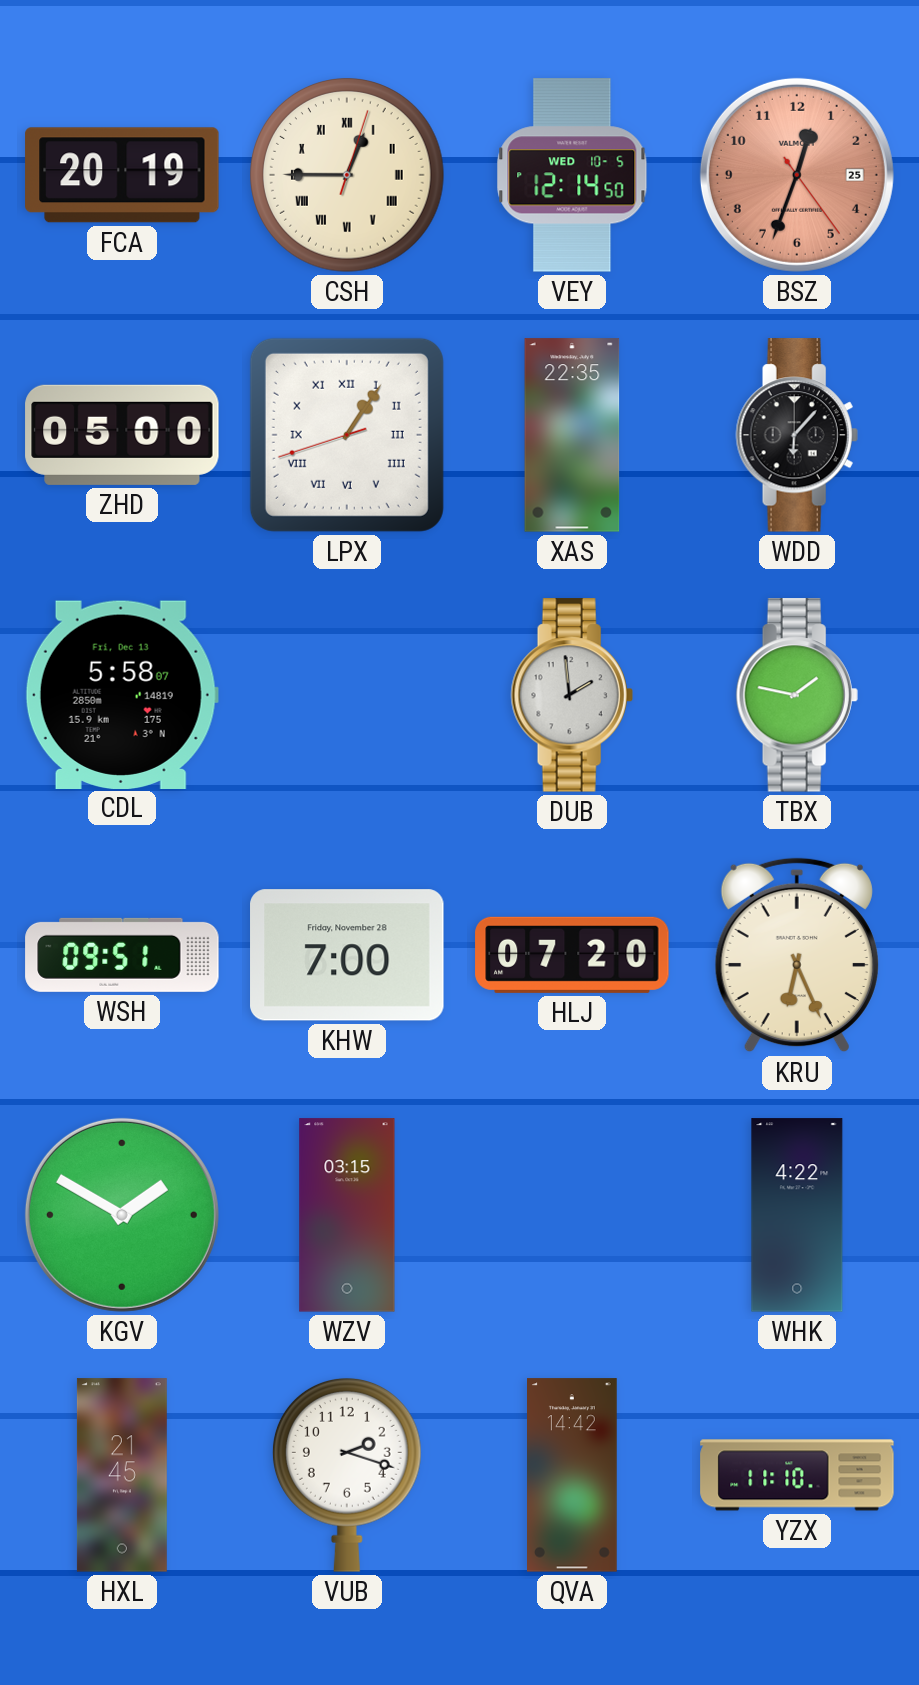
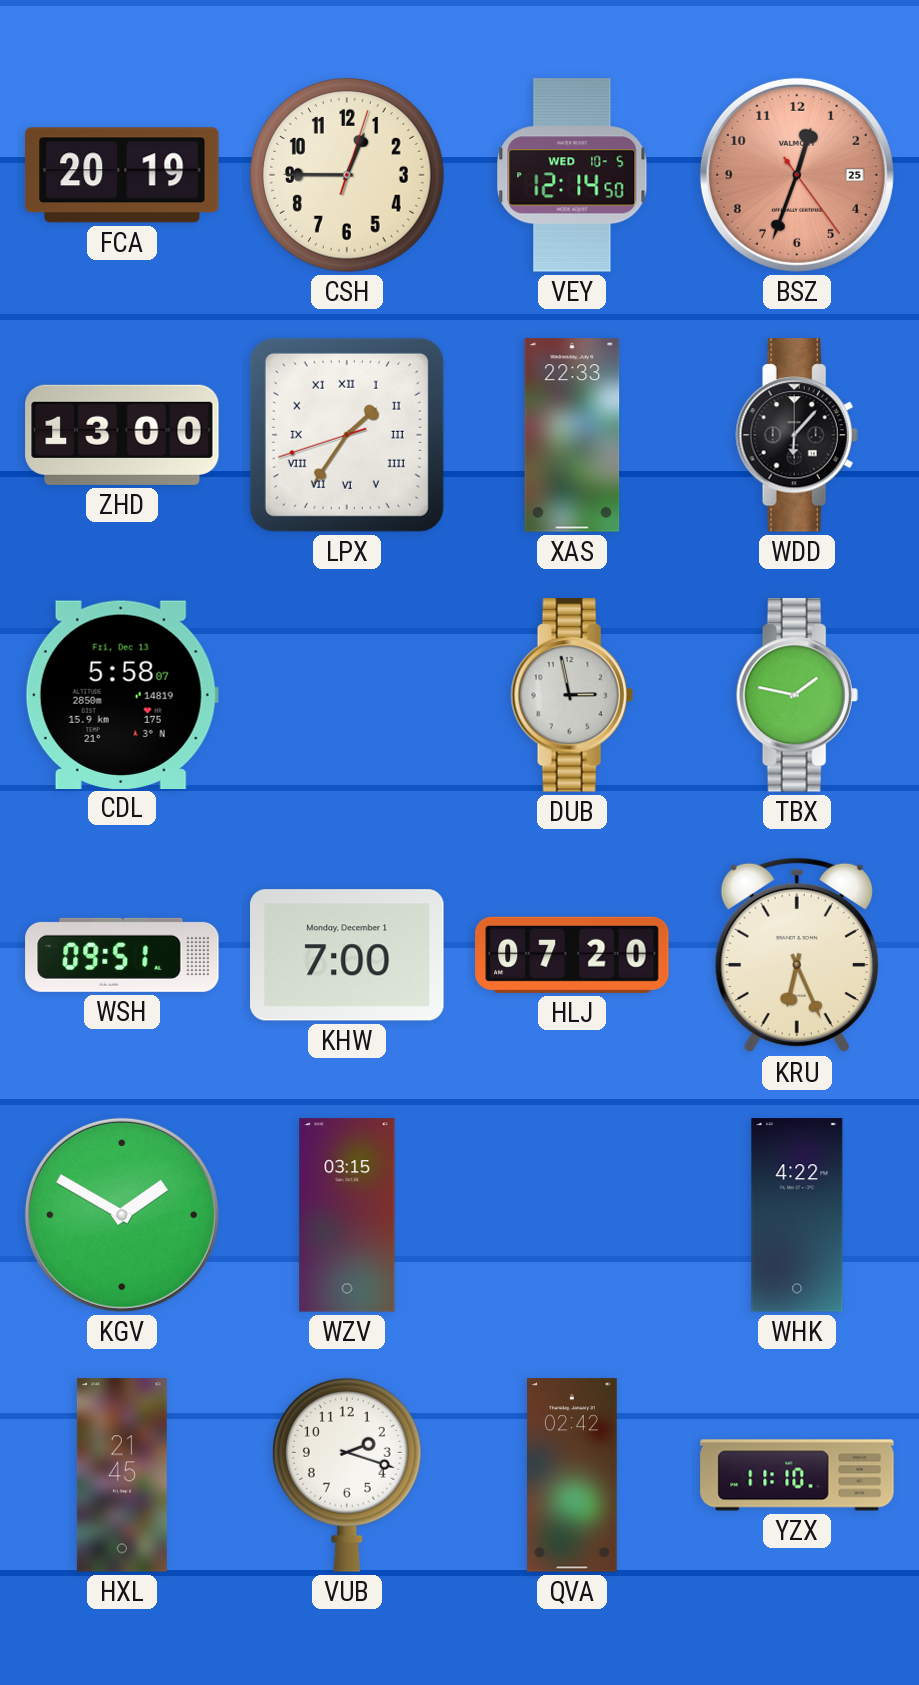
CSH numerals: Roman -> Arabic (348, 176)
ZHD: 05:00 -> 13:00 (122, 435)
LPX: 1:05 -> 1:35 (347, 435)
XAS: 22:35 -> 22:33 (572, 435)
DUB: 1:59 -> 2:58 (572, 695)
KHW date: Friday, November 28 -> Monday, December 1 (347, 955)
QVA: 14:42 -> 02:42 (573, 1475)
